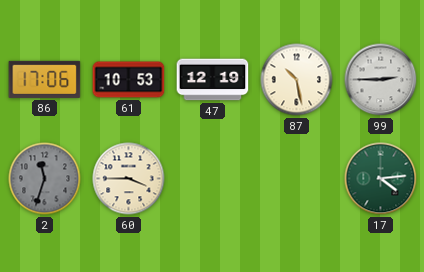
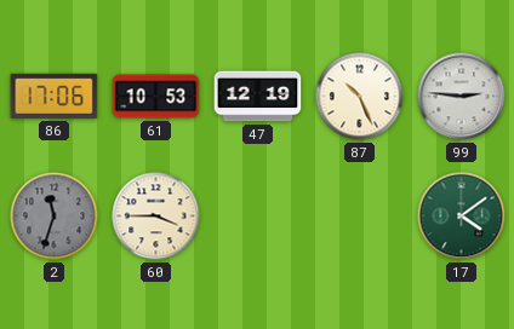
87: 10:28 -> 10:26 (360, 97)
99: 2:45 -> 2:46 (462, 97)
17: 4:14 -> 4:09 (462, 217)
